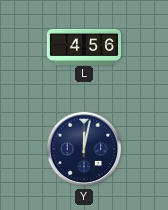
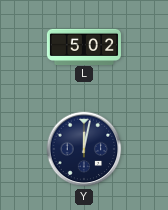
L: 4:56 -> 5:02 (84, 46)
